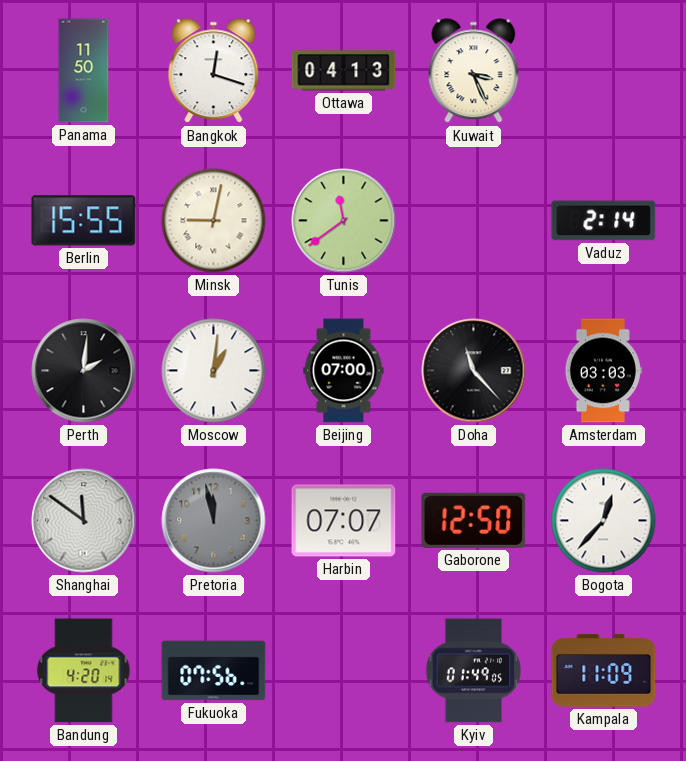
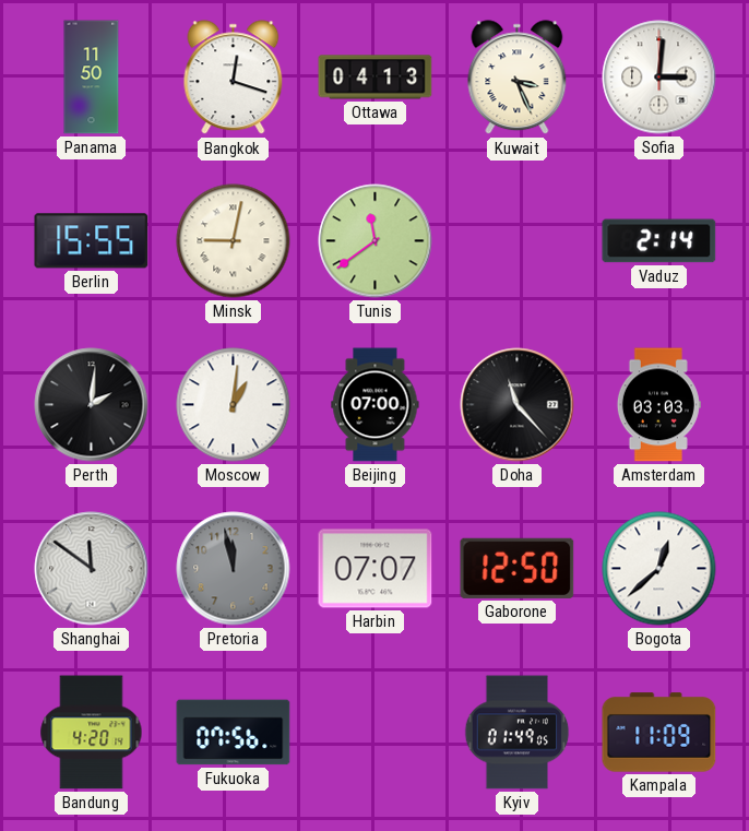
Sofia: none -> 3:01 (659, 78)
Bogota: 12:37 -> 12:38 (659, 569)
